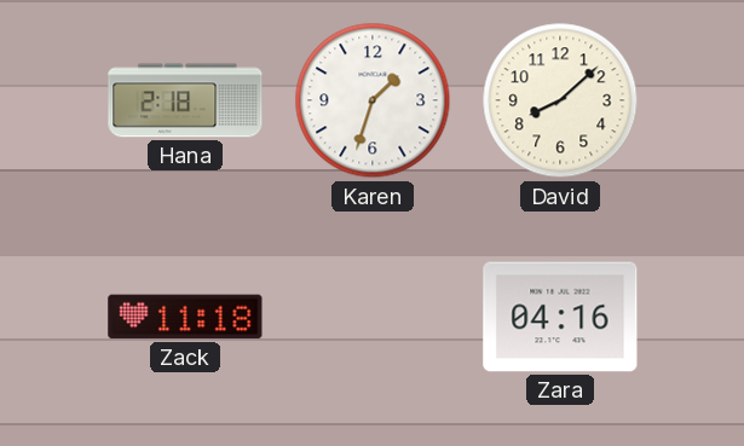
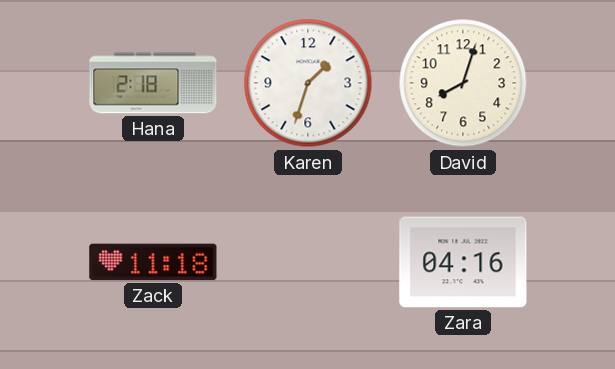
David: 8:08 -> 8:03 (463, 83)
